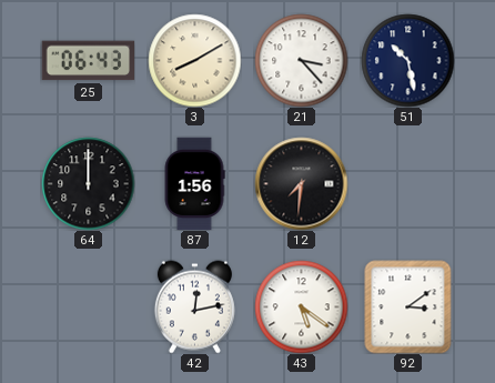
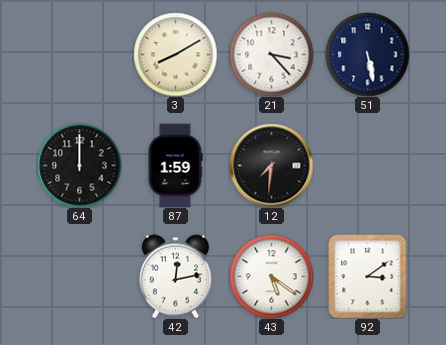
25: 06:43 -> none (88, 61)
51: 10:28 -> 5:28 (367, 54)
87: 1:56 -> 1:59 (175, 165)
